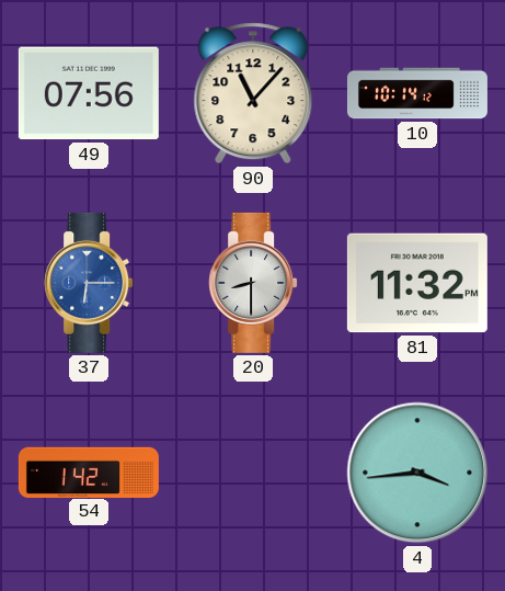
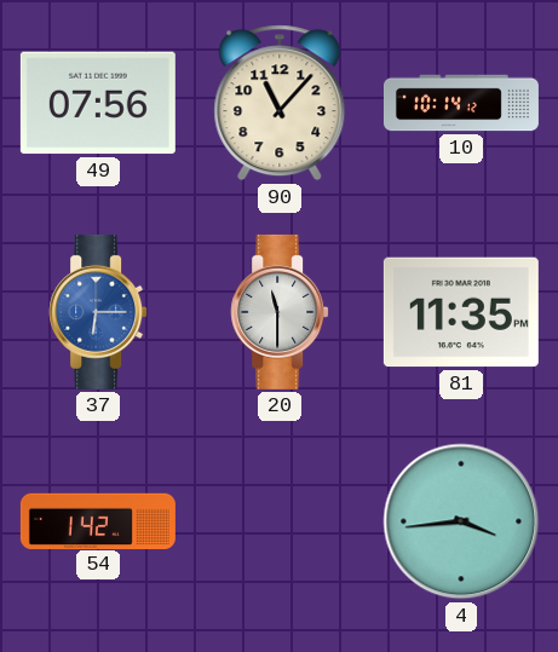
20: 8:30 -> 11:30 (280, 312)
81: 11:32 -> 11:35 (461, 312)
